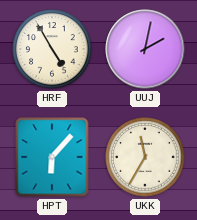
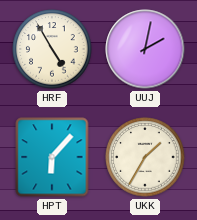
UKK: 11:35 -> 1:35 (145, 157)
